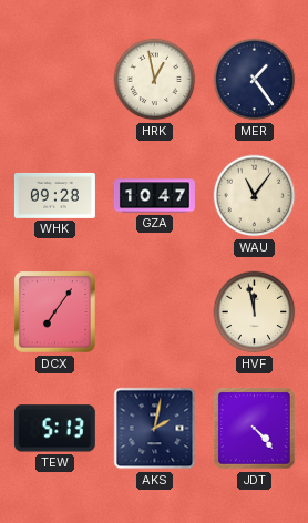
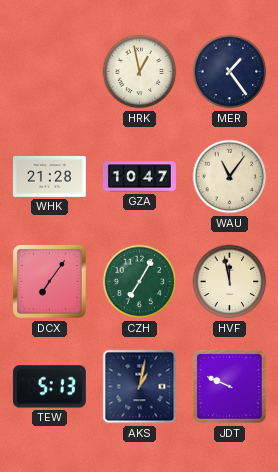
WHK: 09:28 -> 21:28 (49, 176)
CZH: none -> 7:05 (140, 282)
AKS: 2:02 -> 1:02 (140, 387)
JDT: 4:23 -> 9:49 (230, 387)
